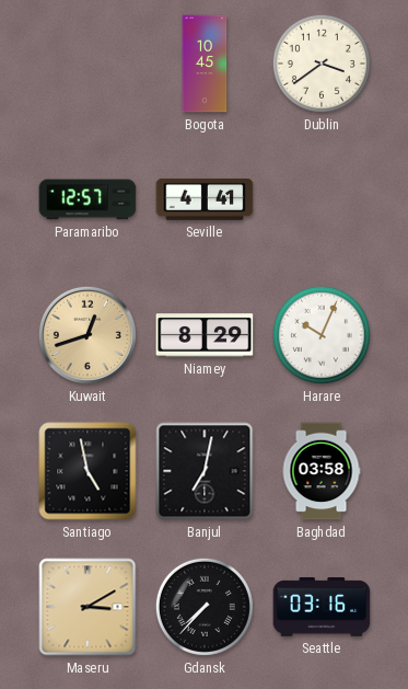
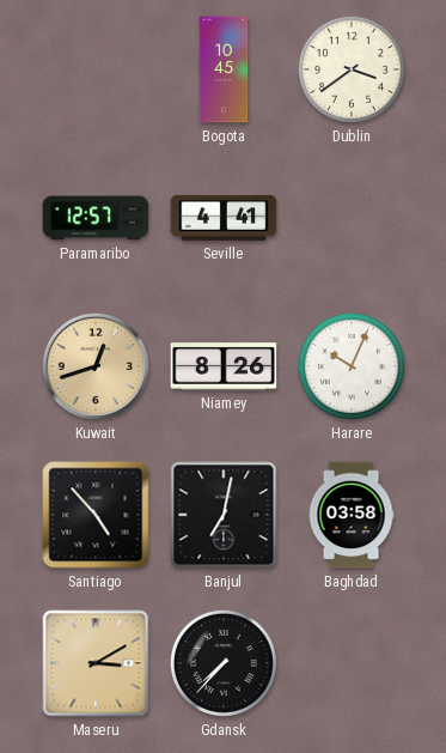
Niamey: 8:29 -> 8:26 (224, 366)
Santiago: 4:58 -> 4:53 (96, 515)
Seattle: 03:16 -> none (322, 607)
